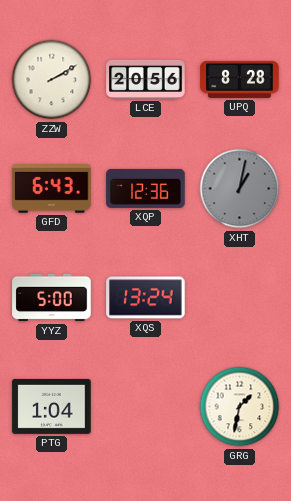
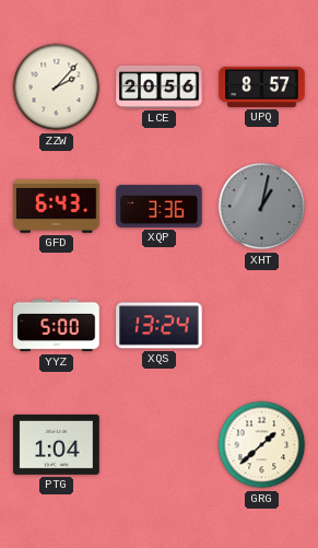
ZZW: 2:10 -> 2:07 (57, 88)
UPQ: 8:28 -> 8:57 (262, 86)
XQP: 12:36 -> 3:36 (160, 206)
GRG: 1:32 -> 1:38 (262, 445)
